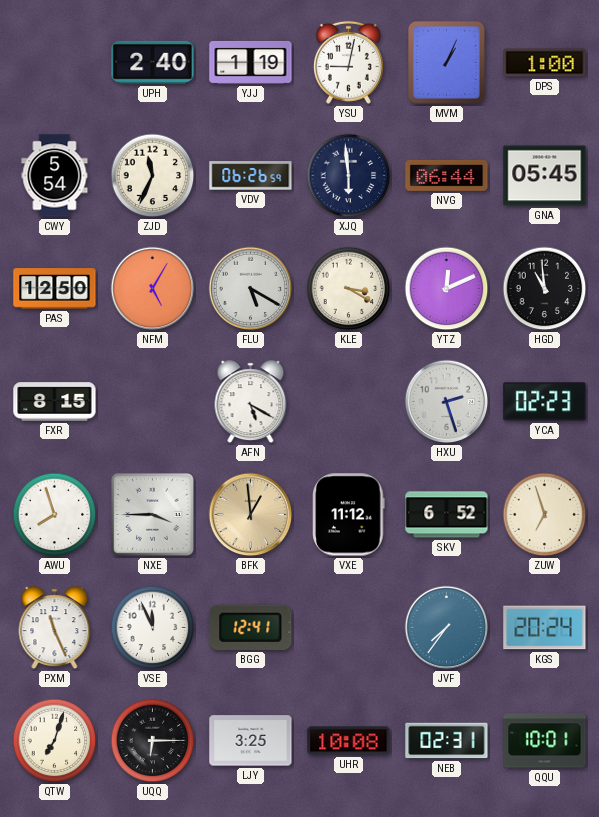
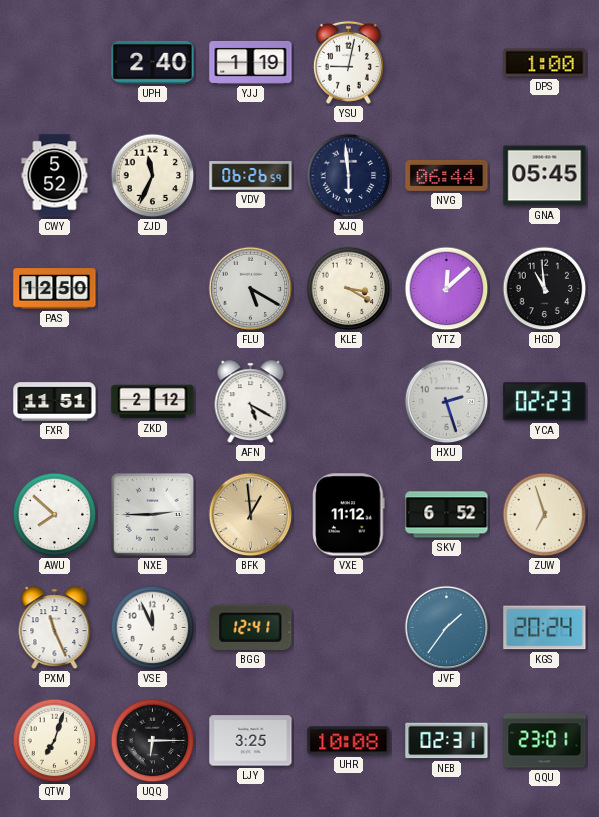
MVM: 1:04 -> none (446, 62)
CWY: 5:54 -> 5:52 (55, 176)
NFM: 5:05 -> none (153, 289)
YTZ: 12:11 -> 12:08 (447, 289)
FXR: 8:15 -> 11:51 (55, 402)
ZKD: none -> 2:12 (153, 402)
AWU: 7:57 -> 7:52 (55, 515)
NXE: 3:45 -> 2:45 (153, 515)
JVF: 7:36 -> 1:36 (447, 628)
QQU: 10:01 -> 23:01 (545, 741)
